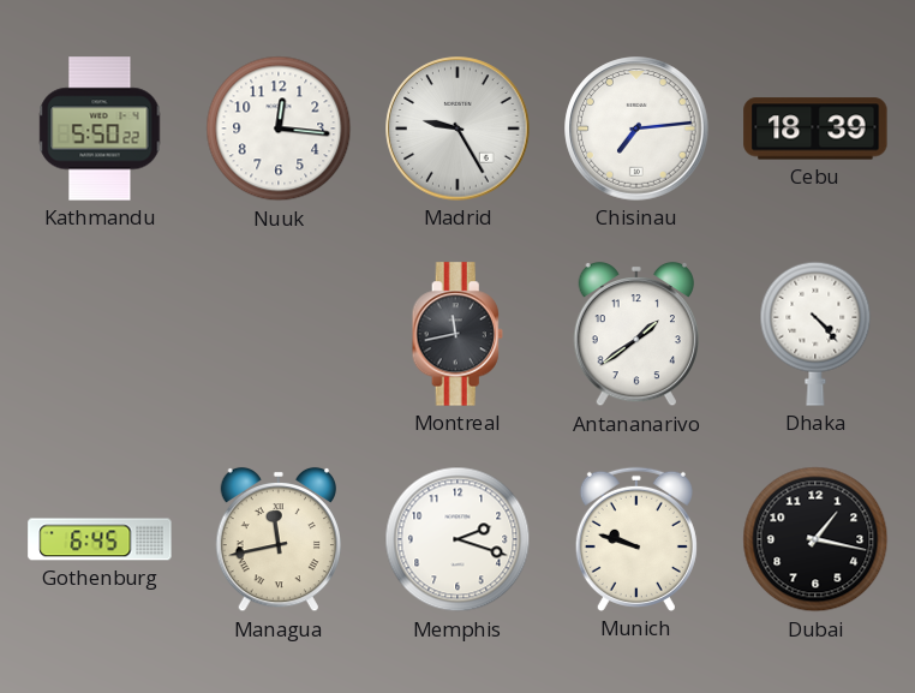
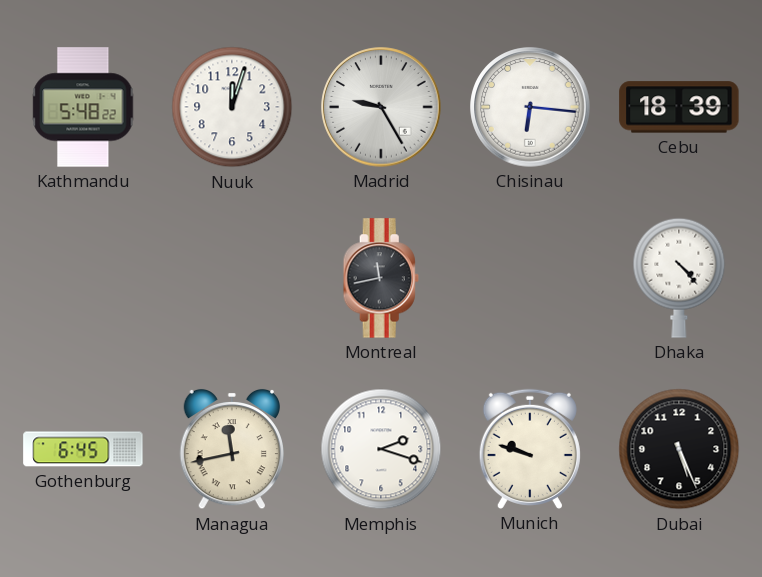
Kathmandu: 5:50 -> 5:48 (83, 107)
Nuuk: 12:16 -> 12:03 (232, 107)
Chisinau: 7:14 -> 6:16 (530, 107)
Antananarivo: 1:39 -> none (635, 334)
Dubai: 1:17 -> 5:26 (679, 449)
